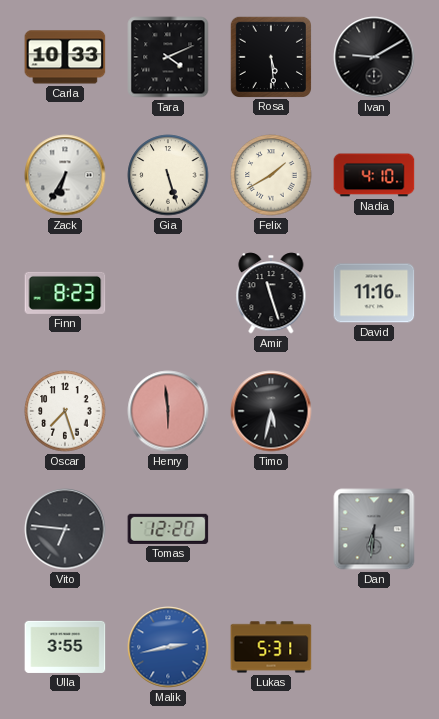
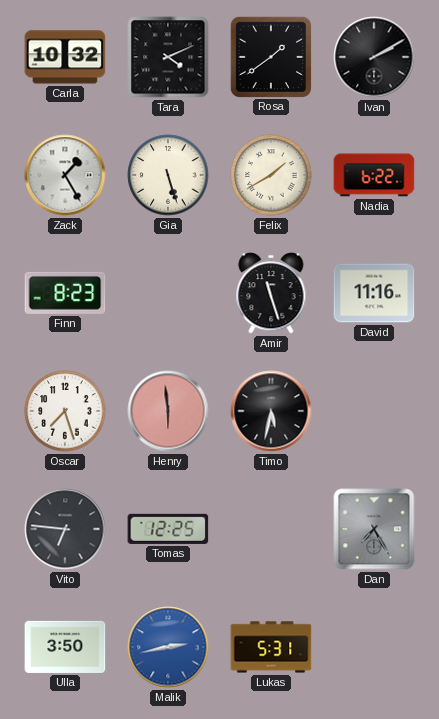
Carla: 10:33 -> 10:32 (65, 57)
Rosa: 5:29 -> 1:39 (270, 56)
Ivan: 9:10 -> 2:10 (374, 57)
Zack: 6:35 -> 1:25 (65, 175)
Nadia: 4:10 -> 6:22 (374, 175)
Tomas: 12:20 -> 12:25 (168, 529)
Dan: 6:31 -> 7:25 (374, 529)
Ulla: 3:55 -> 3:50 (65, 647)
